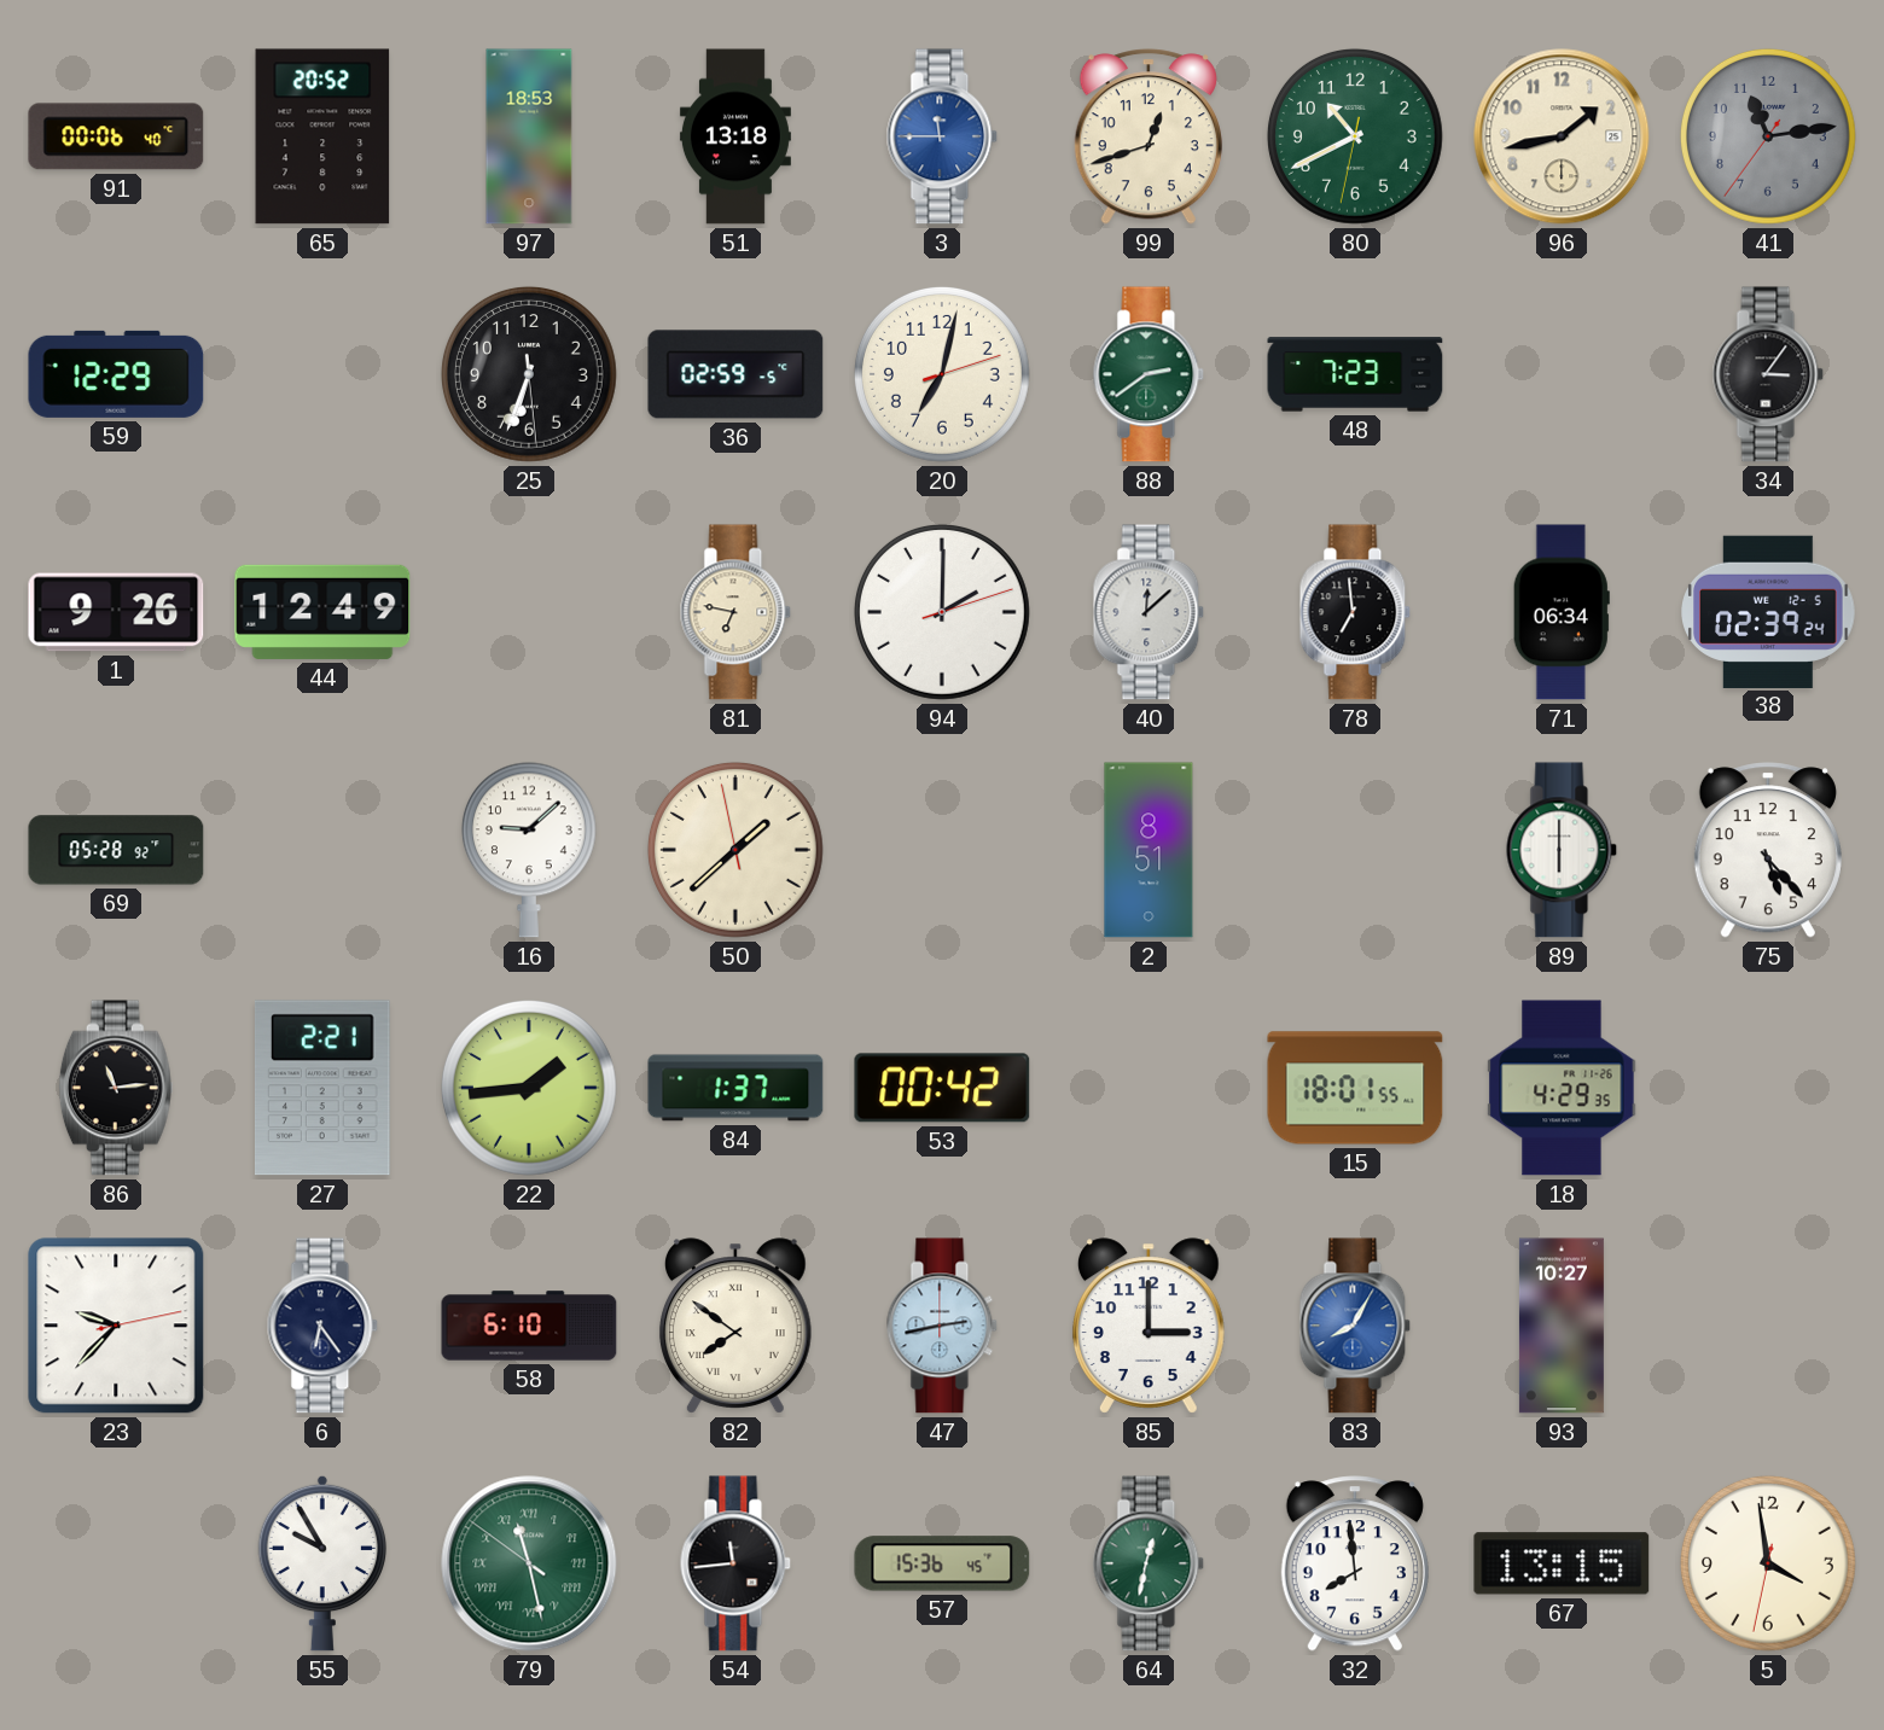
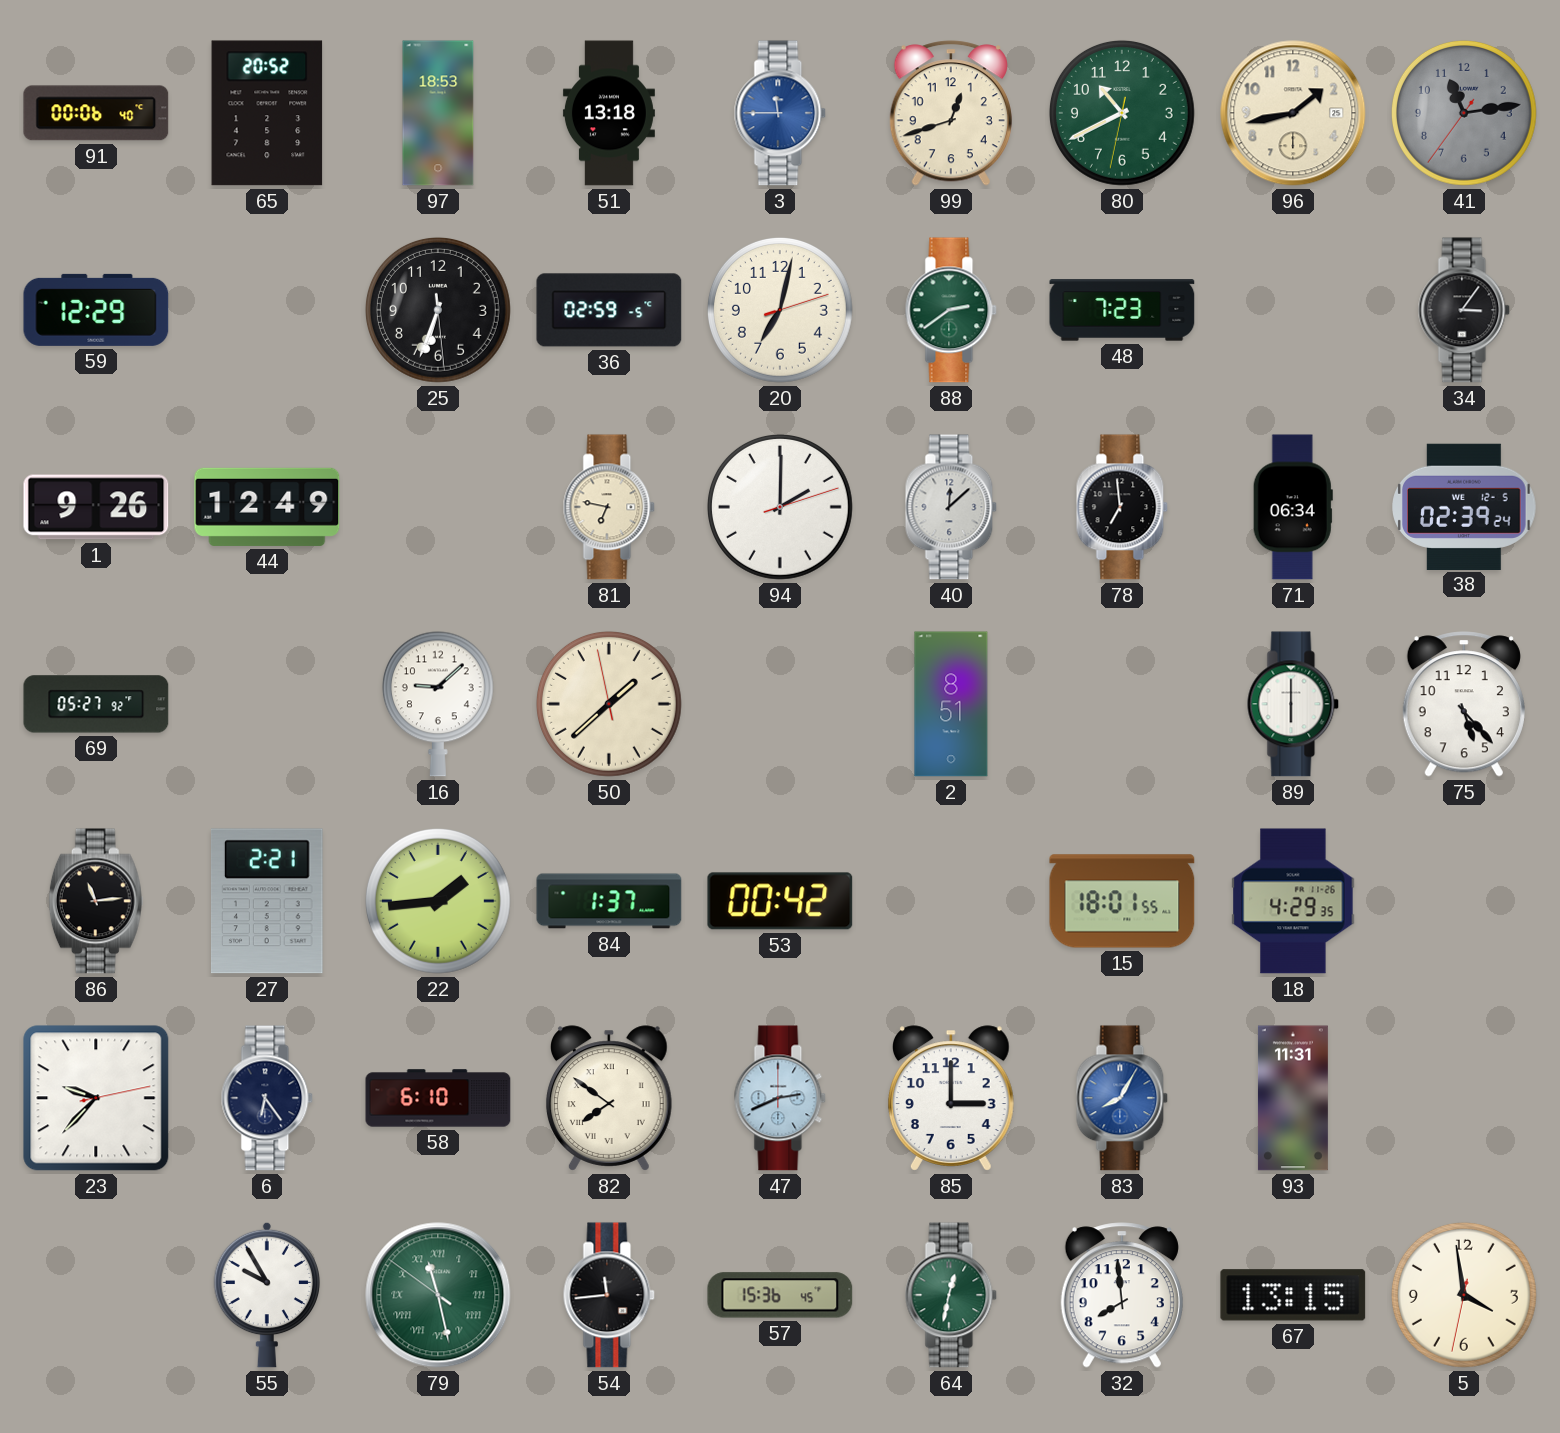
69: 05:28 -> 05:27 (96, 704)
47: 2:43 -> 2:41 (780, 1098)
93: 10:27 -> 11:31 (1293, 1098)
